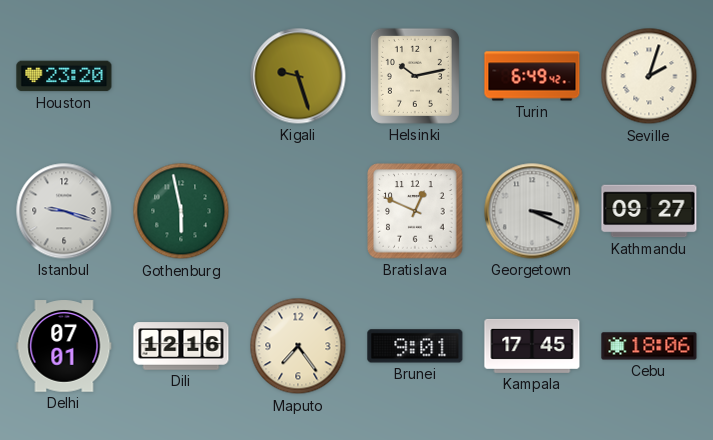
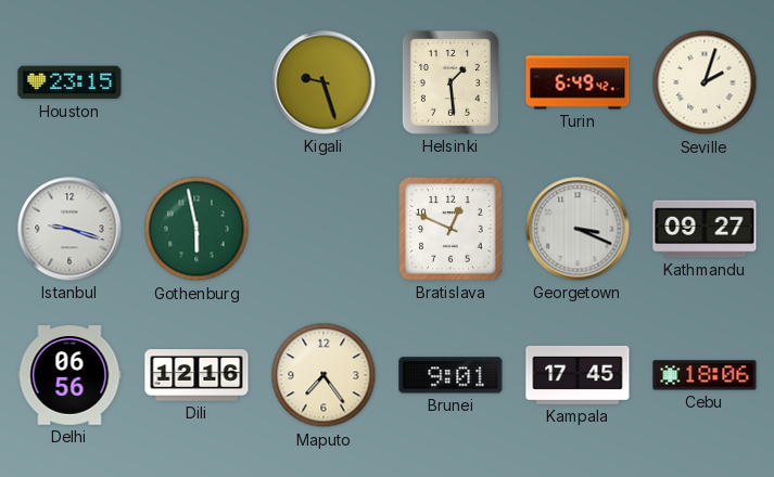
Houston: 23:20 -> 23:15 (69, 82)
Helsinki: 10:13 -> 1:29 (451, 82)
Delhi: 07:01 -> 06:56 (69, 375)
